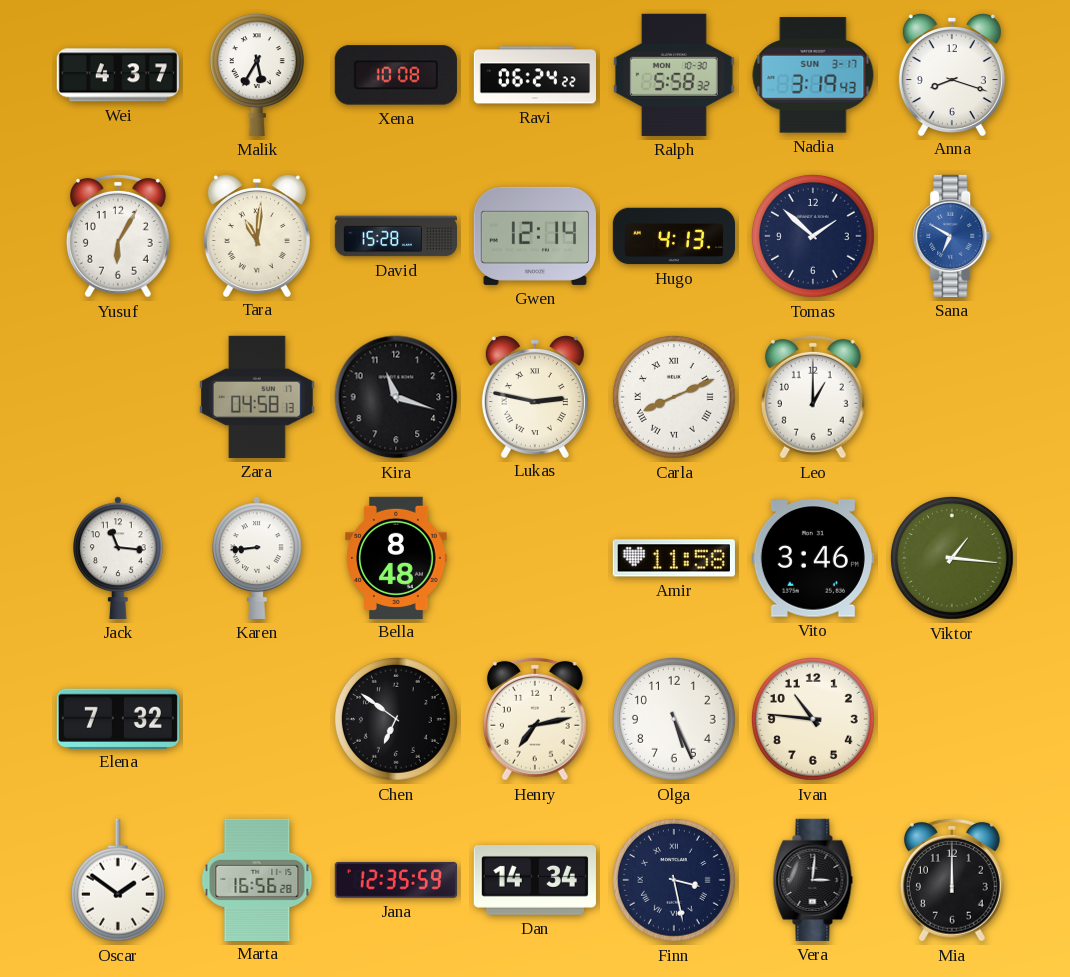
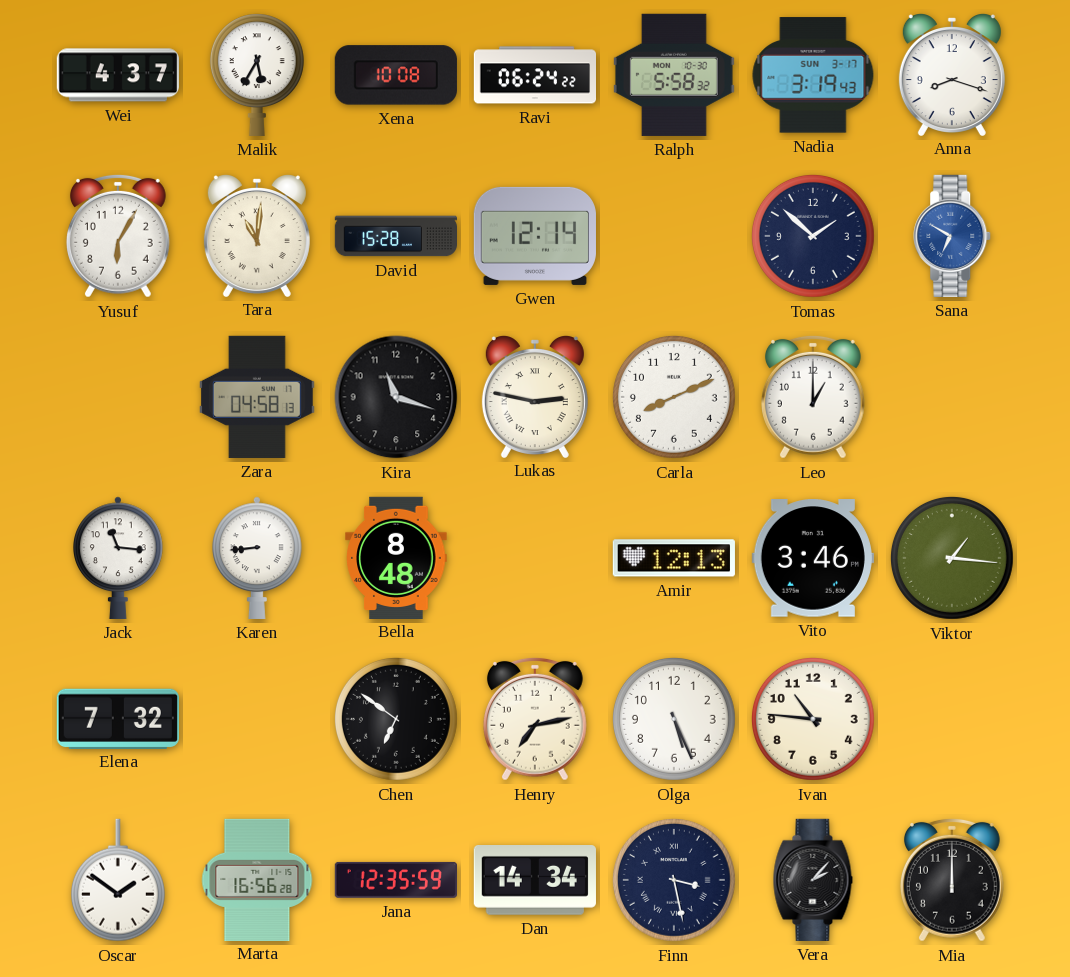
Hugo: 4:13 -> none (673, 236)
Carla numerals: Roman -> Arabic (674, 397)
Amir: 11:58 -> 12:13 (674, 558)
Vera: 3:01 -> 2:07 (813, 880)
